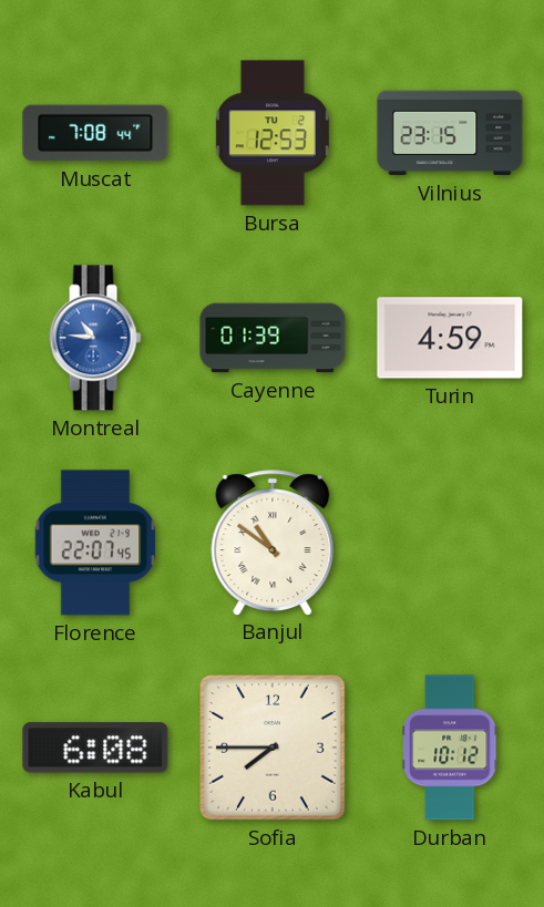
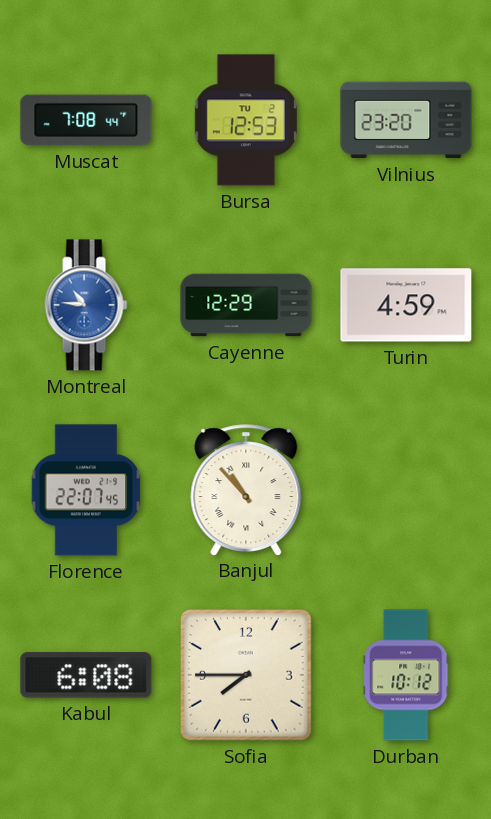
Vilnius: 23:15 -> 23:20 (406, 120)
Cayenne: 01:39 -> 12:29 (246, 305)
Banjul: 10:51 -> 10:53 (246, 490)
